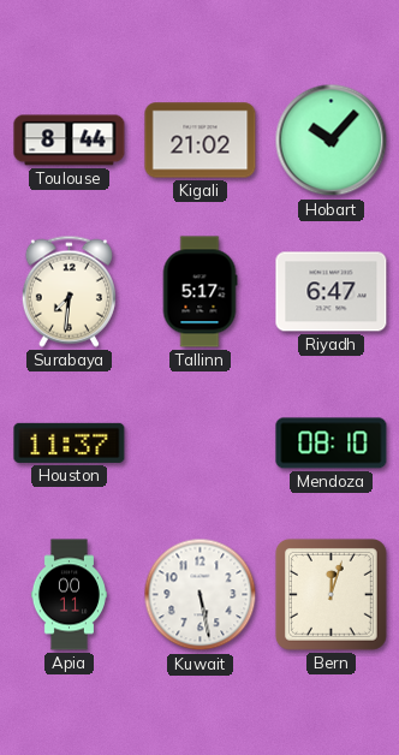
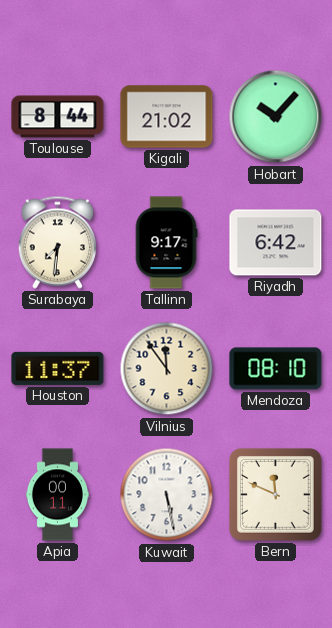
Tallinn: 5:17 -> 9:17 (166, 243)
Riyadh: 6:47 -> 6:42 (276, 243)
Vilnius: none -> 11:54 (167, 369)
Bern: 12:03 -> 11:49 (275, 494)
